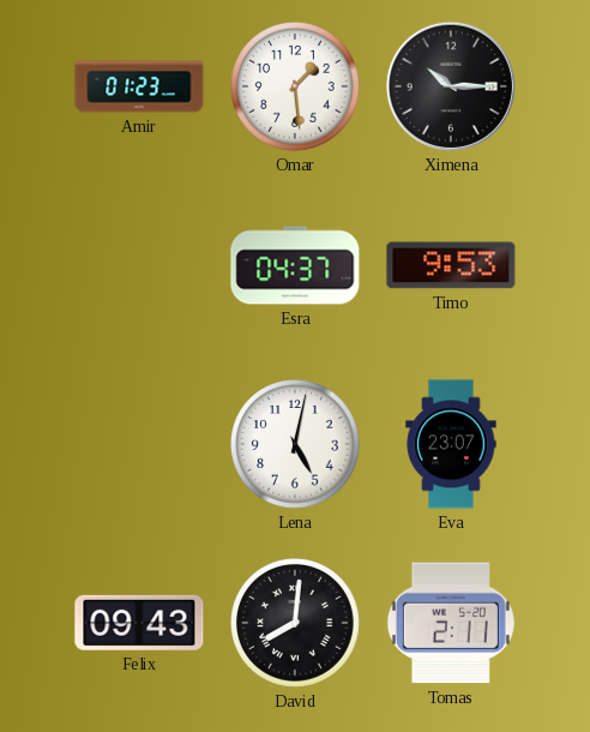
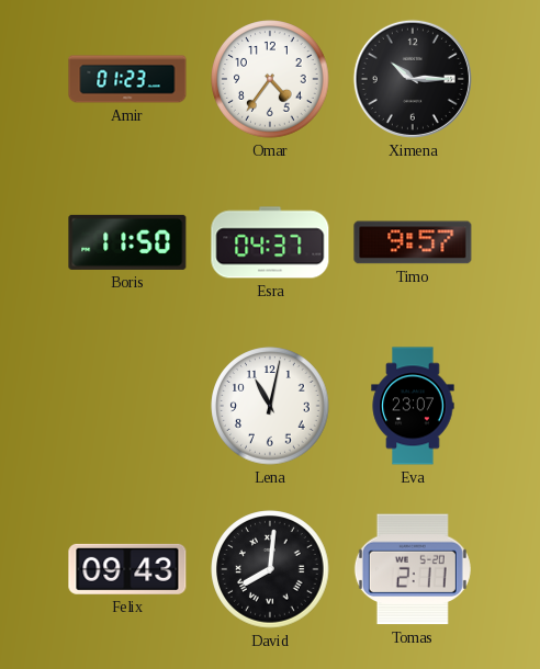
Omar: 1:29 -> 4:36 (270, 79)
Boris: none -> 11:50 (127, 242)
Timo: 9:53 -> 9:57 (413, 242)
Lena: 5:02 -> 11:02 (270, 406)
